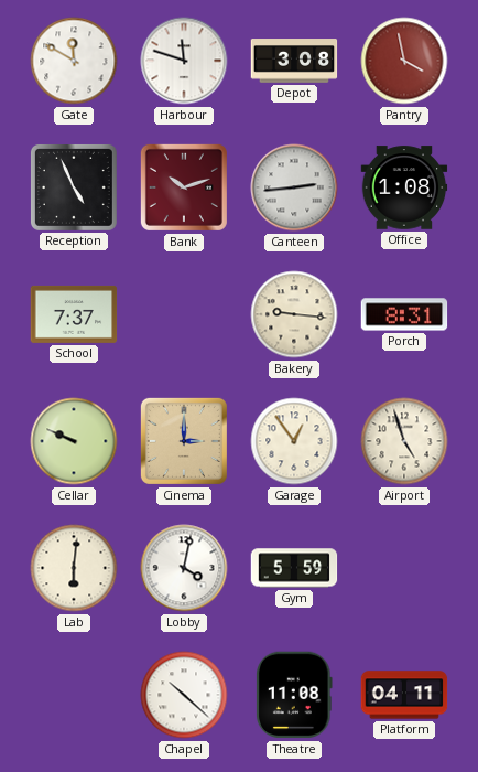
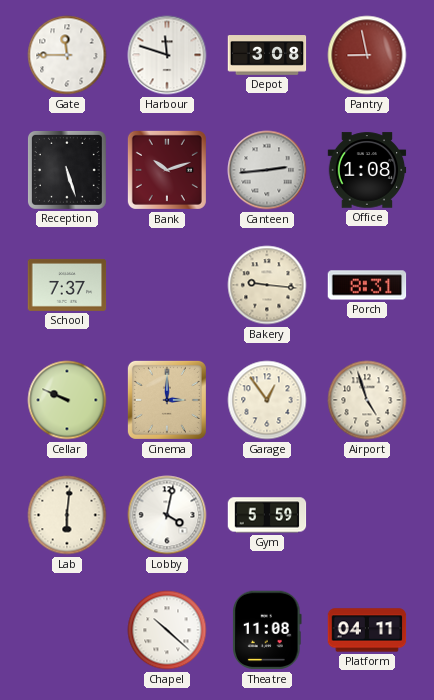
Gate: 11:50 -> 11:45 (67, 55)
Pantry: 3:58 -> 8:58 (367, 55)
Reception: 4:56 -> 5:27 (67, 170)
